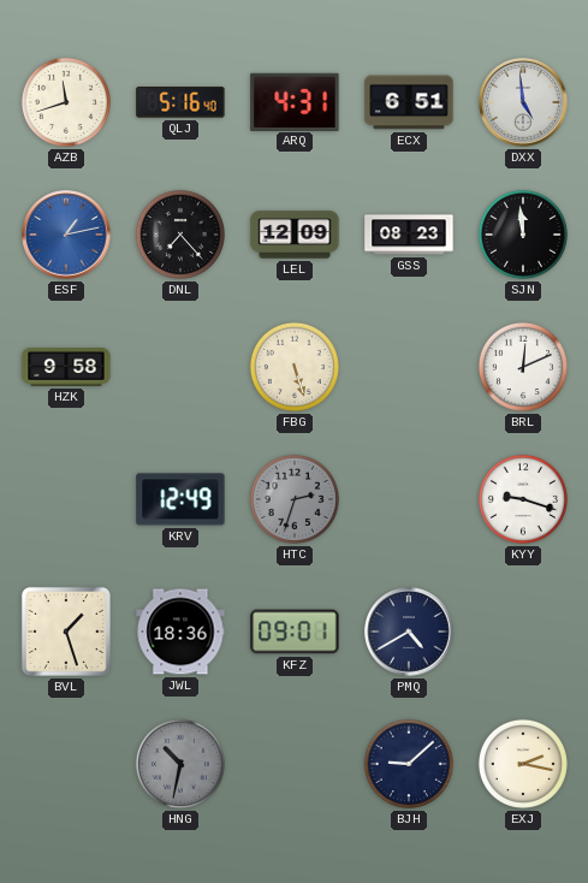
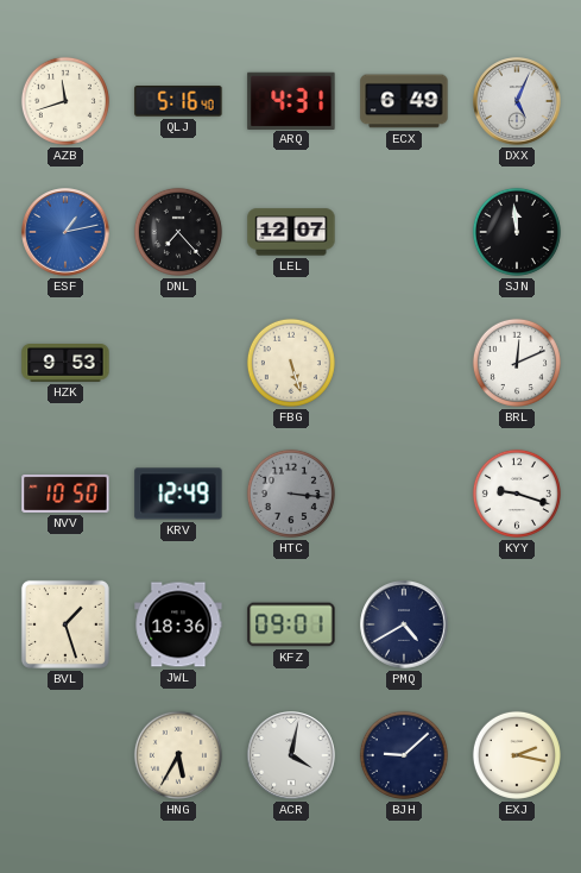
ECX: 6:51 -> 6:49 (404, 101)
DXX: 4:59 -> 5:04 (517, 101)
LEL: 12:09 -> 12:07 (291, 232)
GSS: 08:23 -> none (409, 235)
HZK: 9:58 -> 9:53 (65, 364)
NVV: none -> 10:50 (65, 494)
HTC: 2:33 -> 3:16 (291, 494)
HNG: 10:32 -> 5:35 (178, 755)
HNG dial: grey -> cream (178, 755)
ACR: none -> 4:02 (291, 755)
